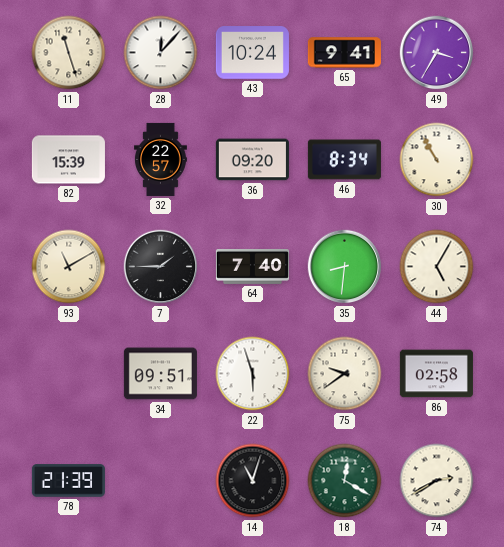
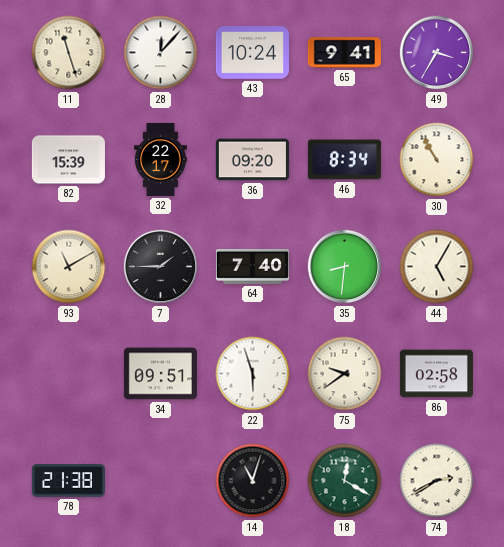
32: 22:57 -> 22:17 (161, 159)
78: 21:39 -> 21:38 (68, 481)
